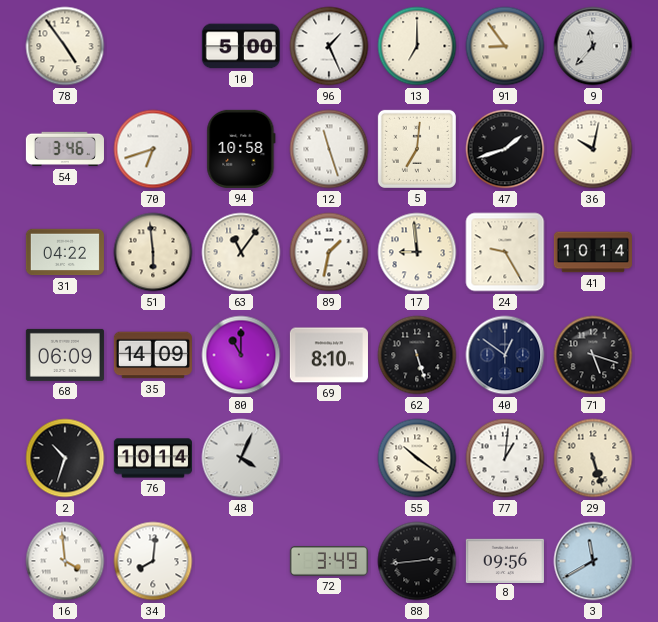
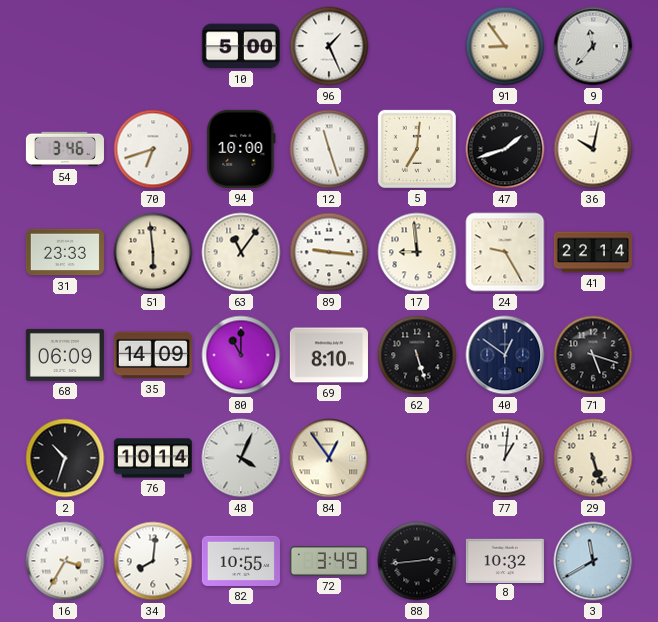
78: 4:54 -> none (65, 46)
13: 7:00 -> none (417, 46)
94: 10:58 -> 10:00 (241, 149)
31: 04:22 -> 23:33 (65, 252)
89: 1:32 -> 9:16 (329, 252)
41: 10:14 -> 22:14 (593, 252)
84: none -> 12:54 (329, 458)
55: 10:21 -> none (417, 458)
16: 3:59 -> 3:35 (65, 561)
82: none -> 10:55 (241, 561)
8: 09:56 -> 10:32 (505, 560)
